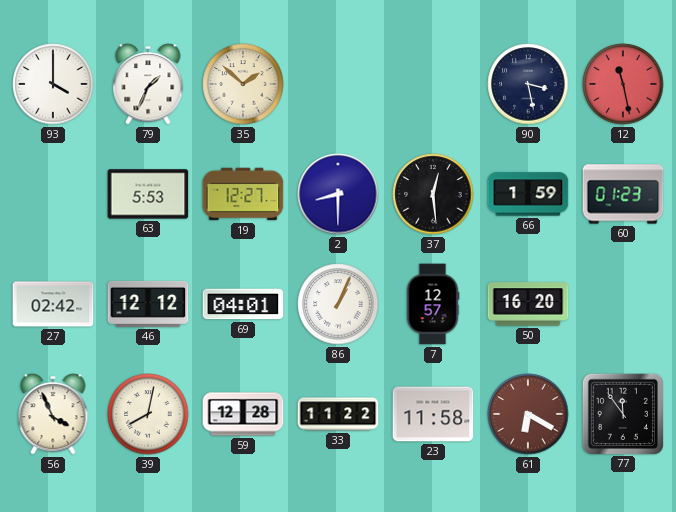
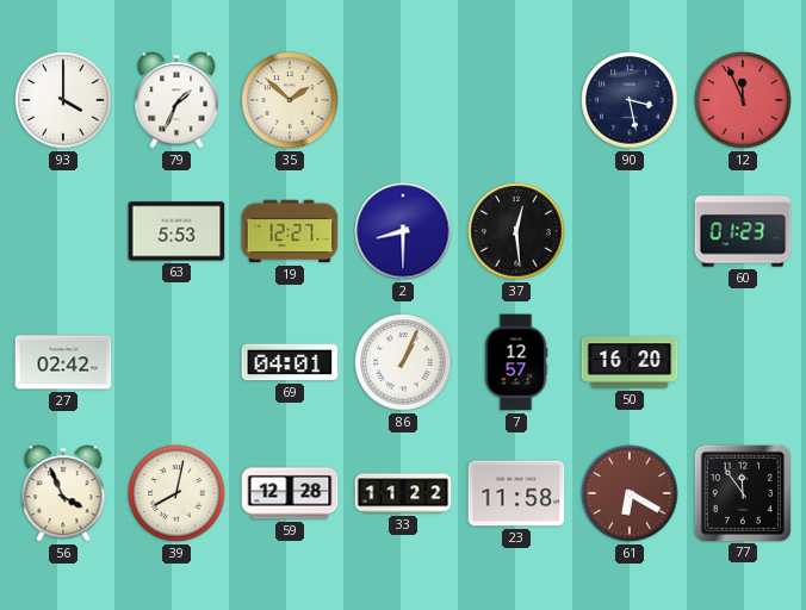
12: 11:28 -> 11:56 (743, 100)
66: 1:59 -> none (528, 194)
46: 12:12 -> none (148, 304)
